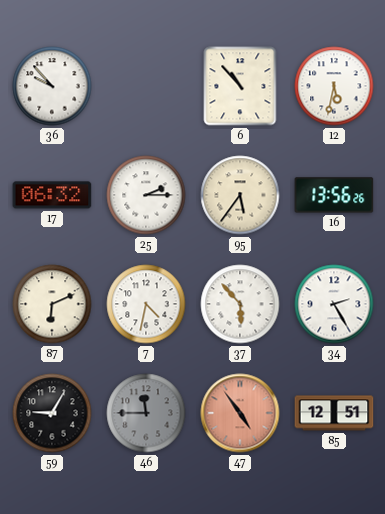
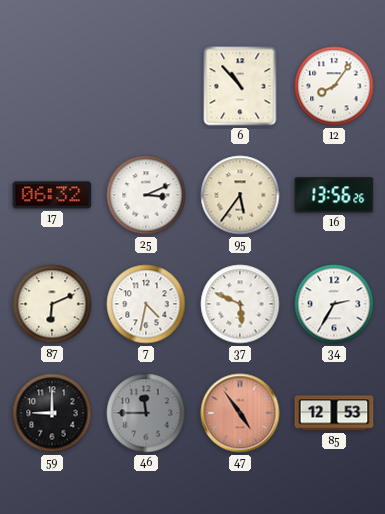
36: 9:53 -> none (52, 86)
12: 5:32 -> 8:06 (334, 86)
25: 2:15 -> 3:11 (146, 195)
37: 5:53 -> 5:49 (240, 304)
34: 2:25 -> 2:35 (334, 304)
59: 9:05 -> 9:00 (52, 413)
85: 12:51 -> 12:53 (334, 413)
